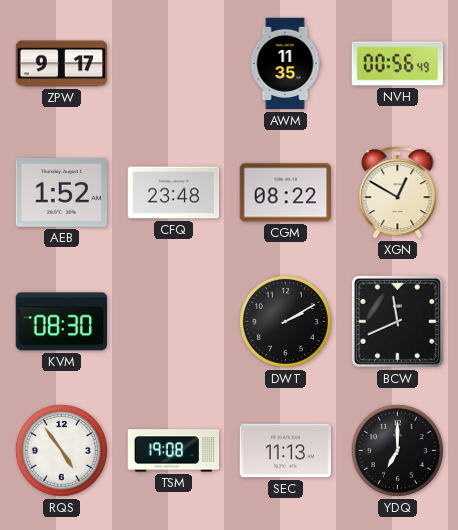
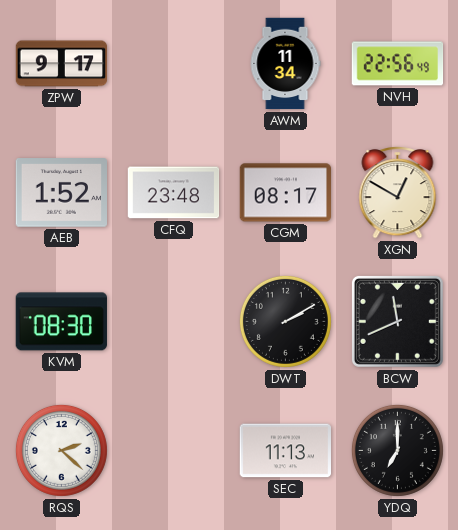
AWM: 11:35 -> 11:34 (285, 64)
NVH: 00:56 -> 22:56 (398, 64)
CGM: 08:22 -> 08:17 (286, 193)
RQS: 4:54 -> 2:22 (61, 450)
TSM: 19:08 -> none (174, 451)
